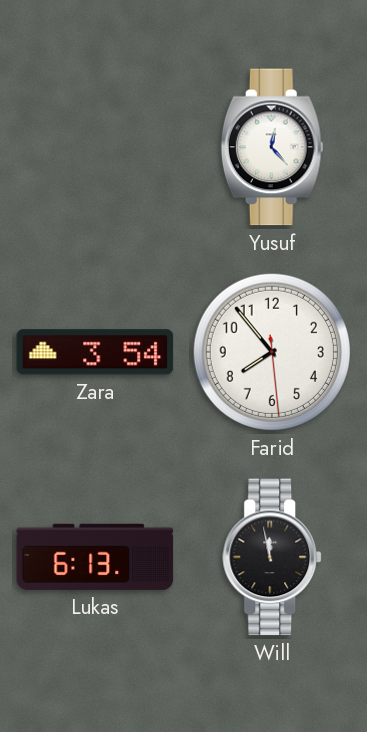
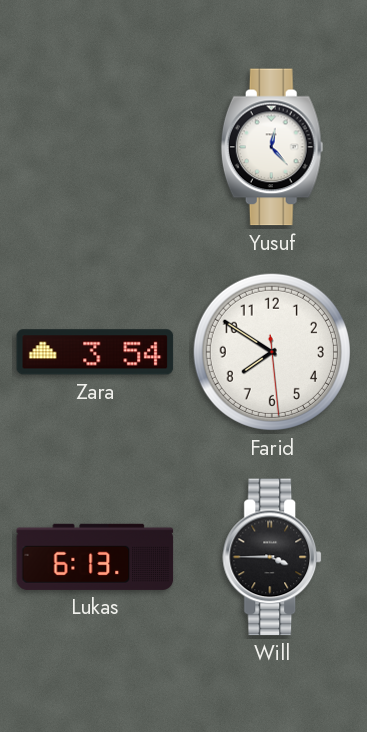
Farid: 7:53 -> 7:50 (272, 352)
Will: 11:58 -> 3:45 (273, 557)
